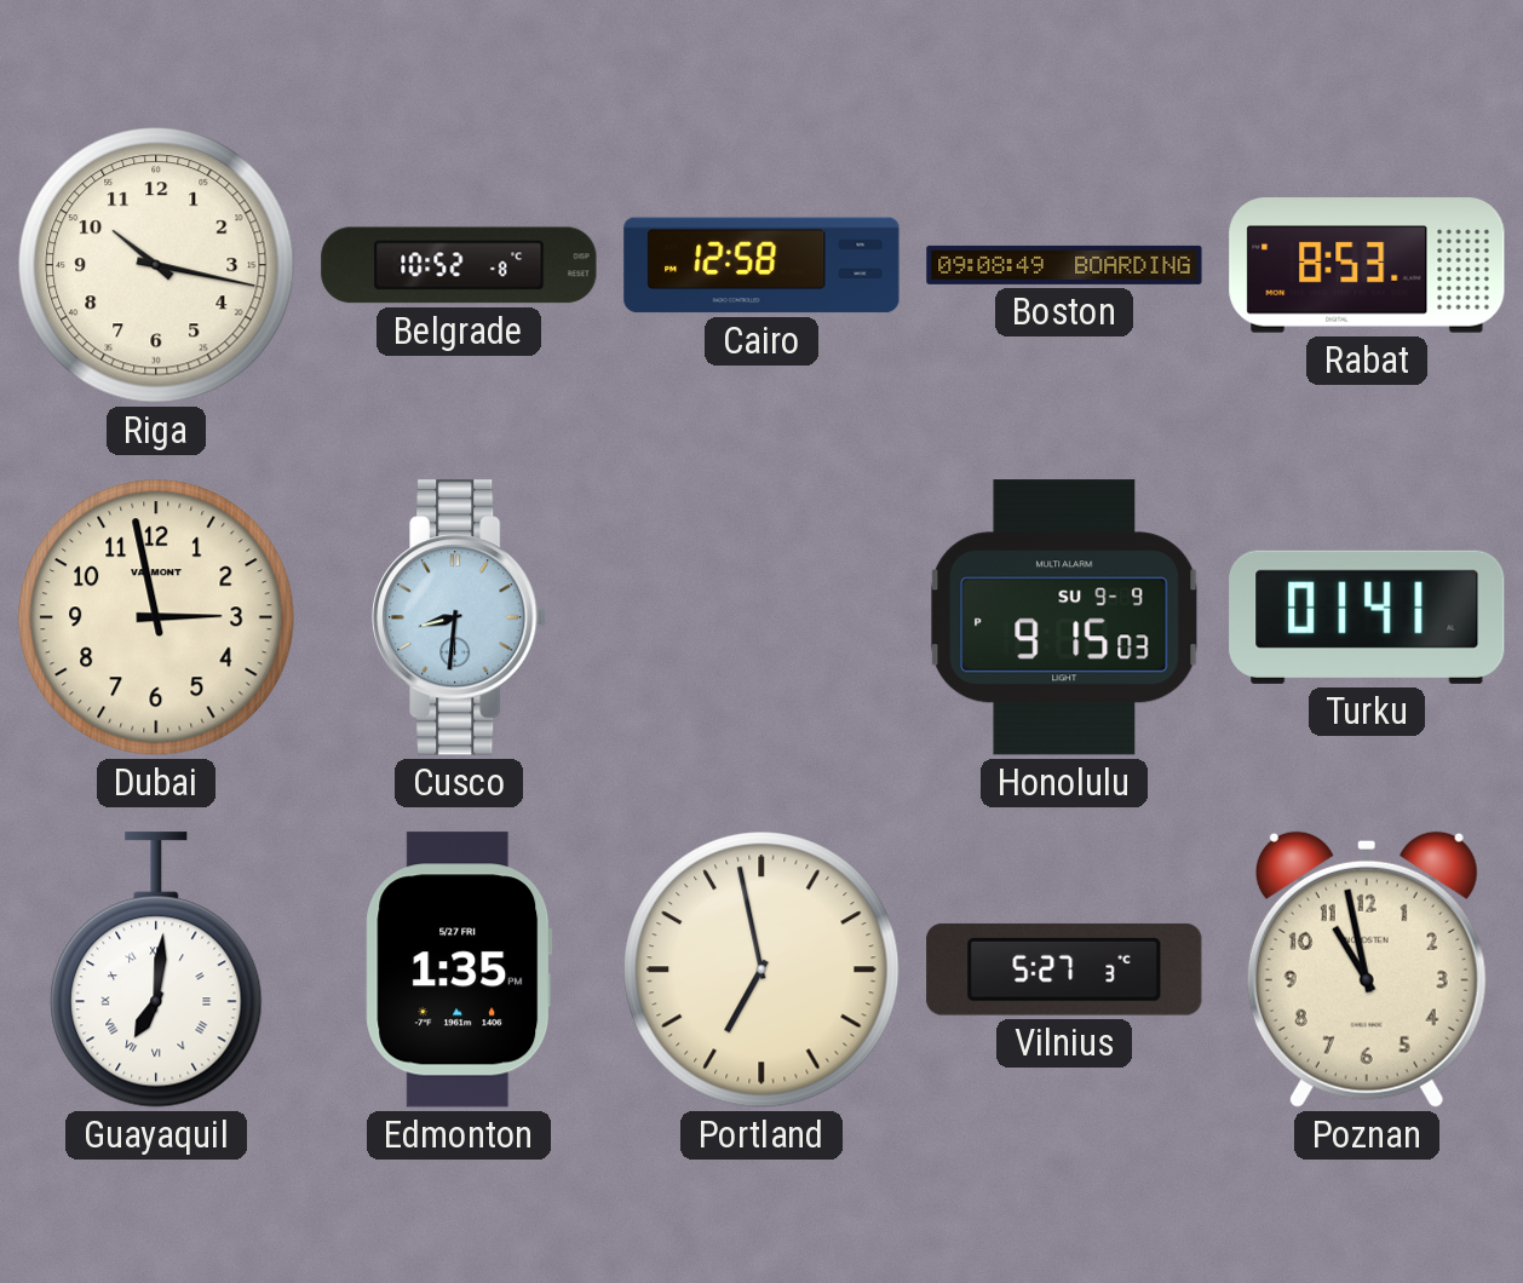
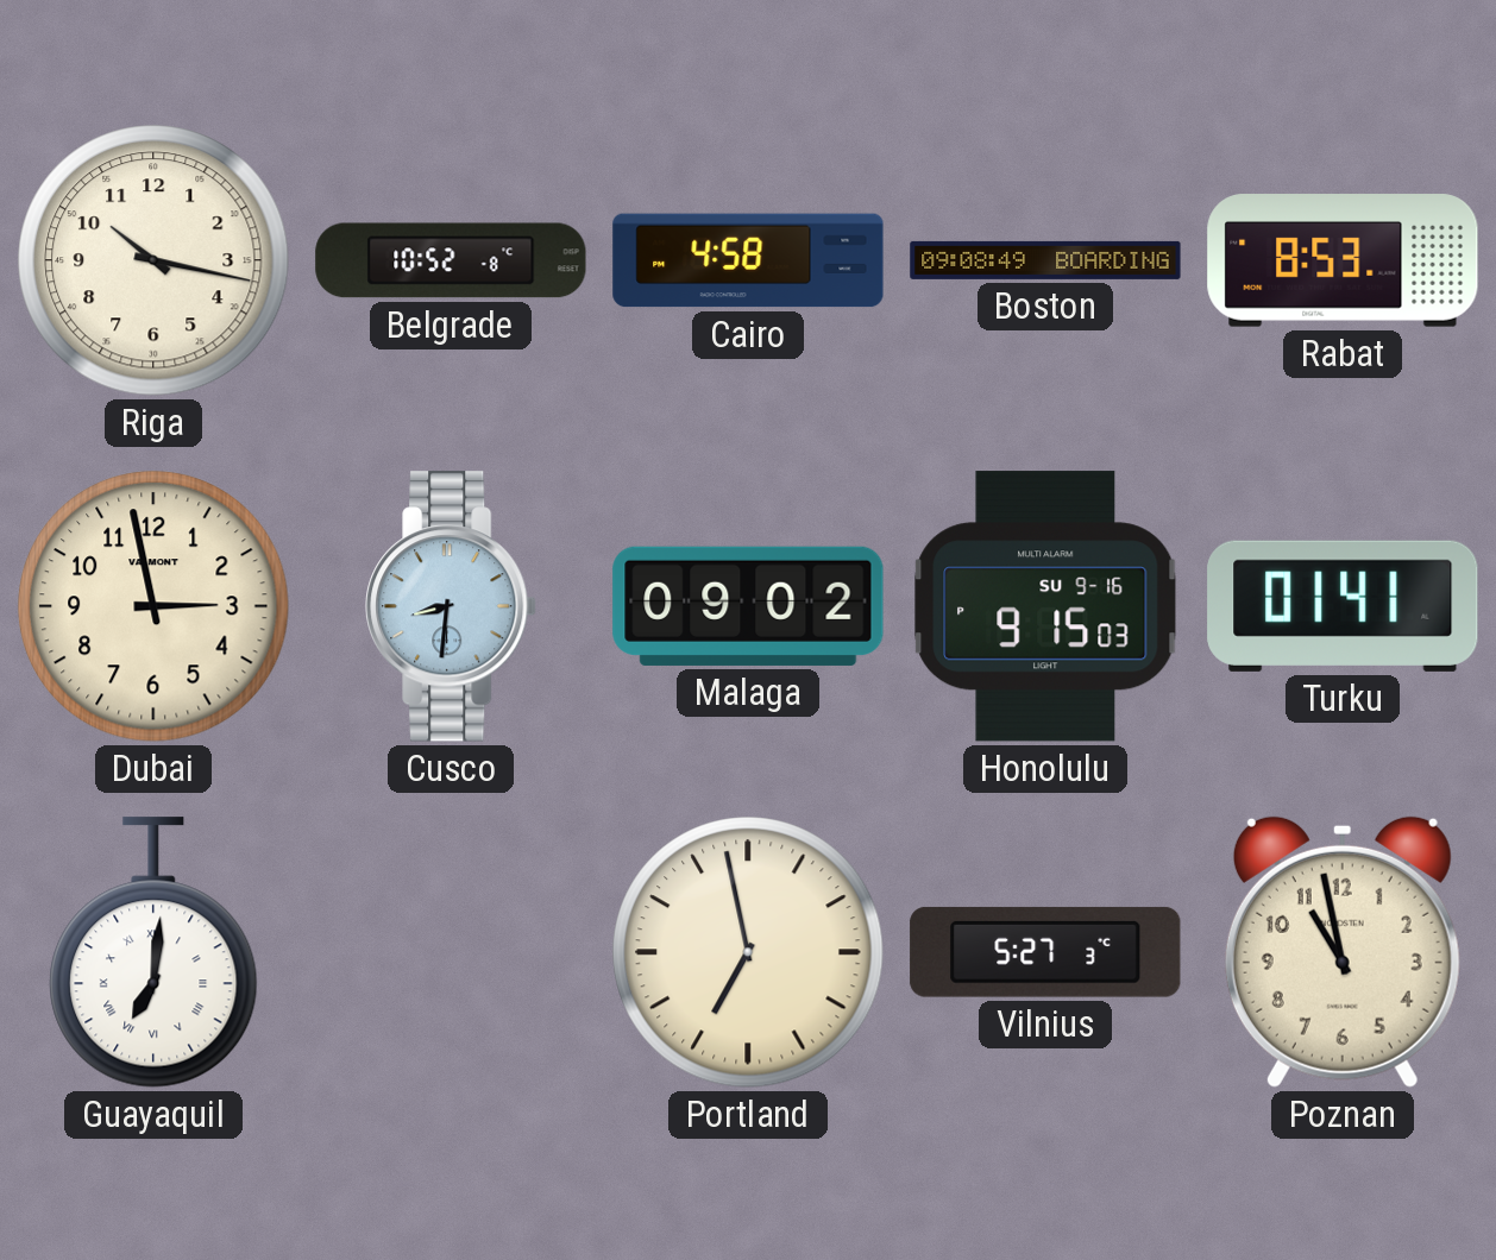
Cairo: 12:58 -> 4:58 (748, 260)
Malaga: none -> 09:02 (748, 606)
Honolulu date: SU 9-9 -> SU 9-16 (1045, 606)
Edmonton: 1:35 -> none (459, 970)
